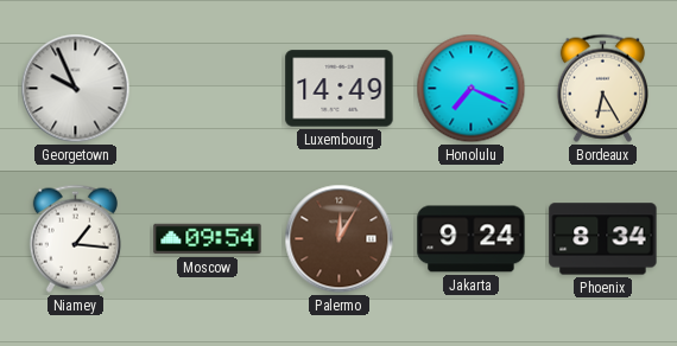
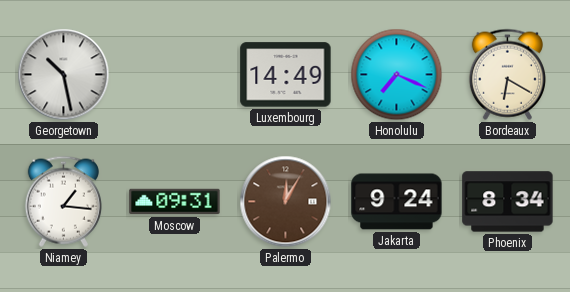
Georgetown: 9:56 -> 10:28 (64, 75)
Bordeaux: 6:25 -> 6:20 (507, 74)
Moscow: 09:54 -> 09:31 (175, 202)
